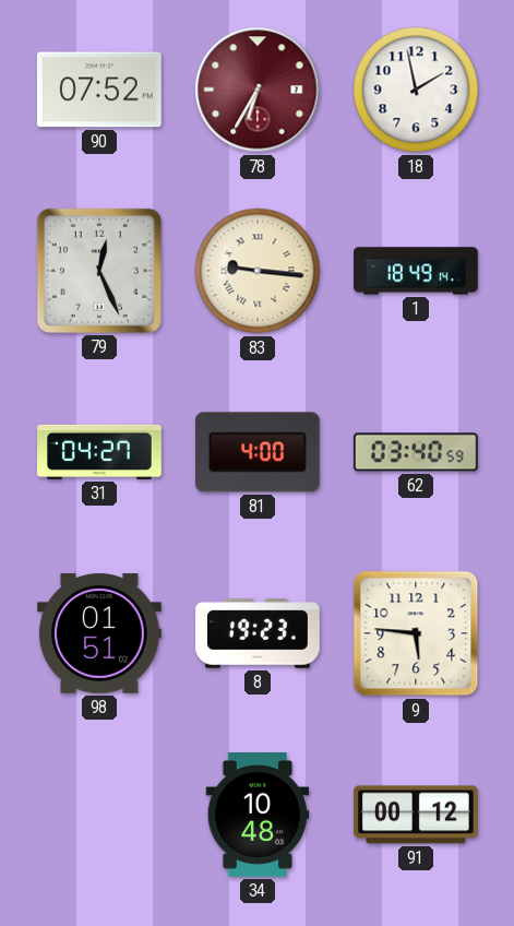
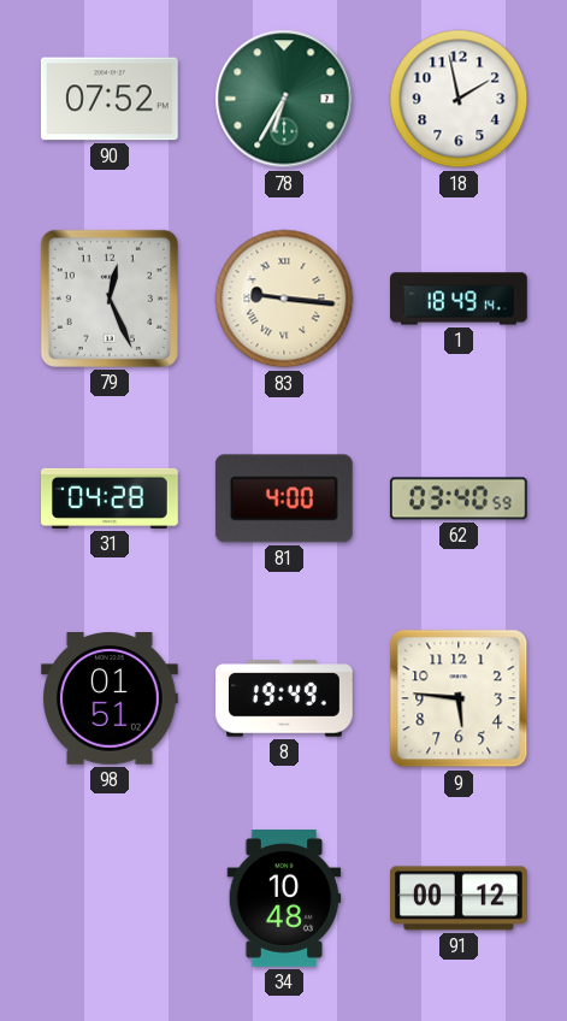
78 dial: burgundy -> green (284, 99)
31: 04:27 -> 04:28 (111, 498)
8: 19:23 -> 19:49 (285, 698)
